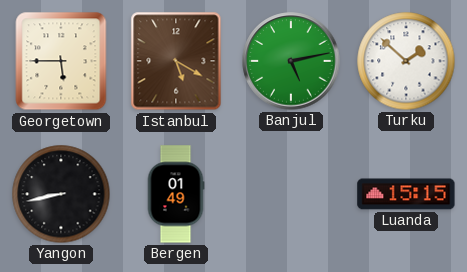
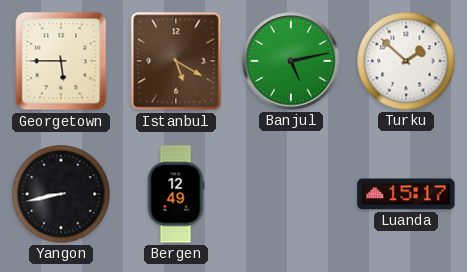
Bergen: 01:49 -> 12:49 (176, 194)
Luanda: 15:15 -> 15:17 (406, 194)
